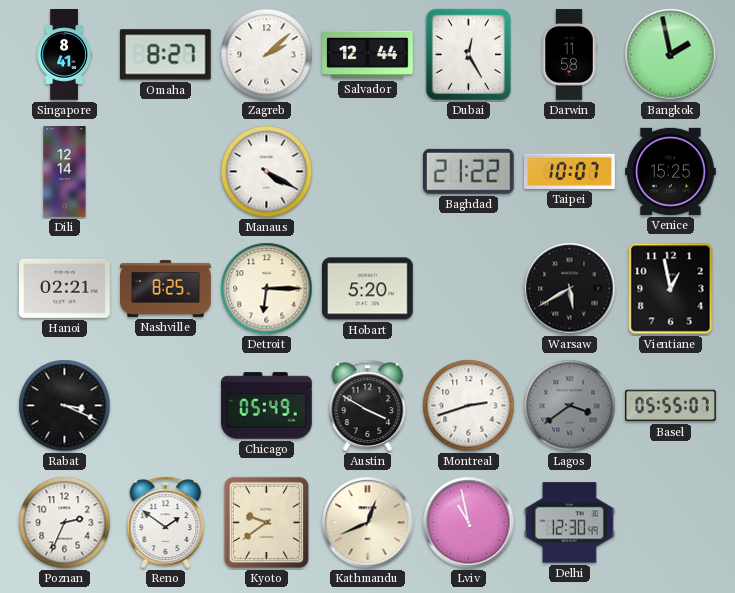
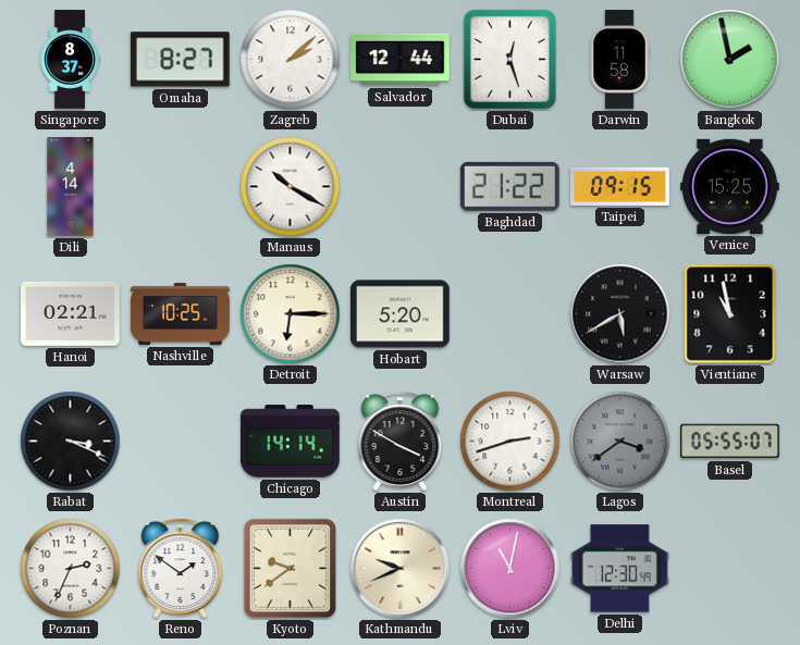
Singapore: 8:41 -> 8:37 (70, 60)
Dubai: 12:25 -> 12:27 (509, 59)
Dili: 12:14 -> 4:14 (71, 187)
Manaus: 4:20 -> 10:20 (291, 187)
Taipei: 10:07 -> 09:15 (620, 186)
Nashville: 8:25 -> 10:25 (181, 314)
Vientiane: 12:58 -> 10:58 (730, 314)
Chicago: 05:49 -> 14:14 (291, 442)
Kathmandu: 12:41 -> 9:41 (401, 569)
Lviv: 10:58 -> 11:02 (510, 569)
